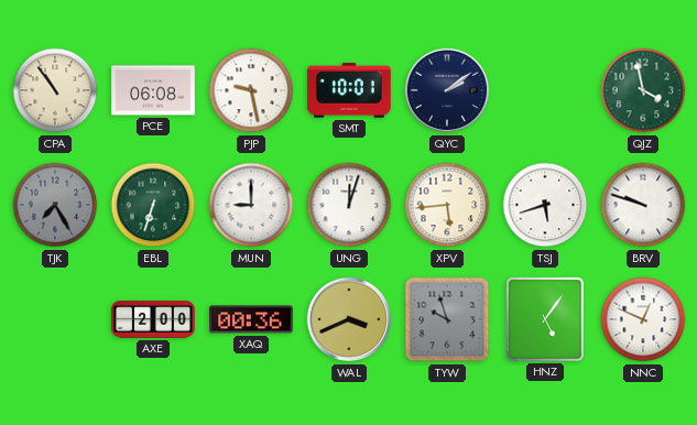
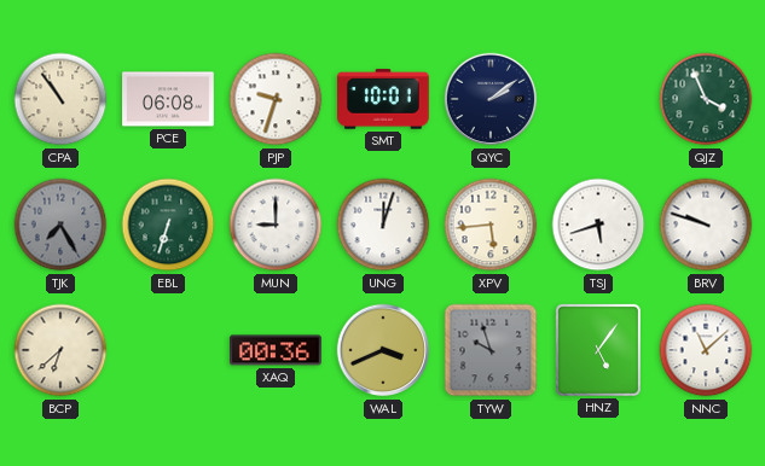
PJP: 9:28 -> 9:33 (276, 99)
QJZ: 3:58 -> 3:56 (706, 99)
BCP: none -> 6:38 (60, 350)
AXE: 2:00 -> none (153, 319)
NNC: 12:49 -> 11:08 (706, 350)
